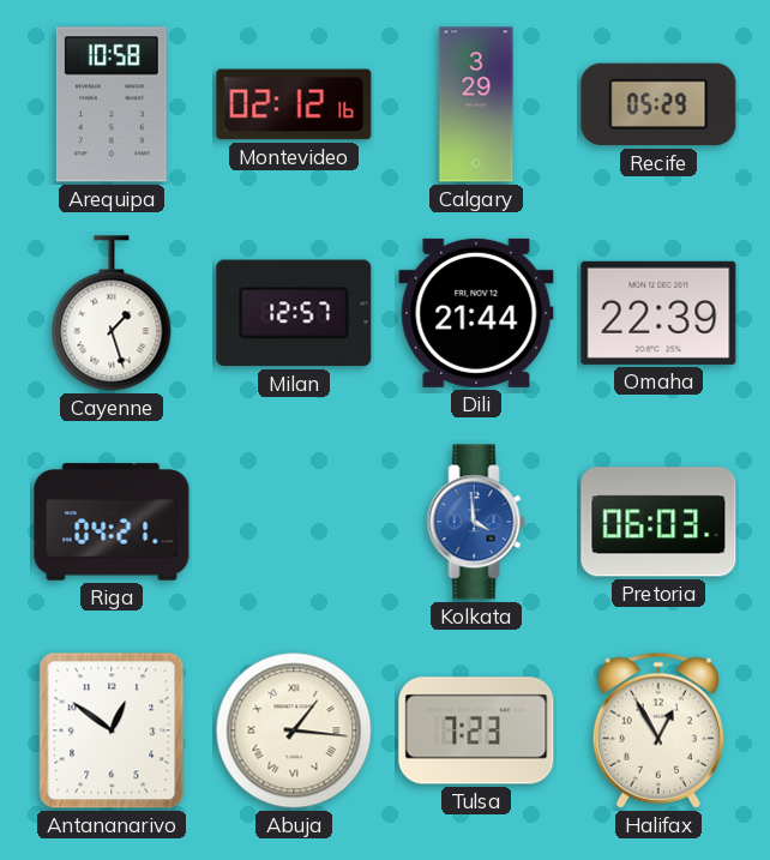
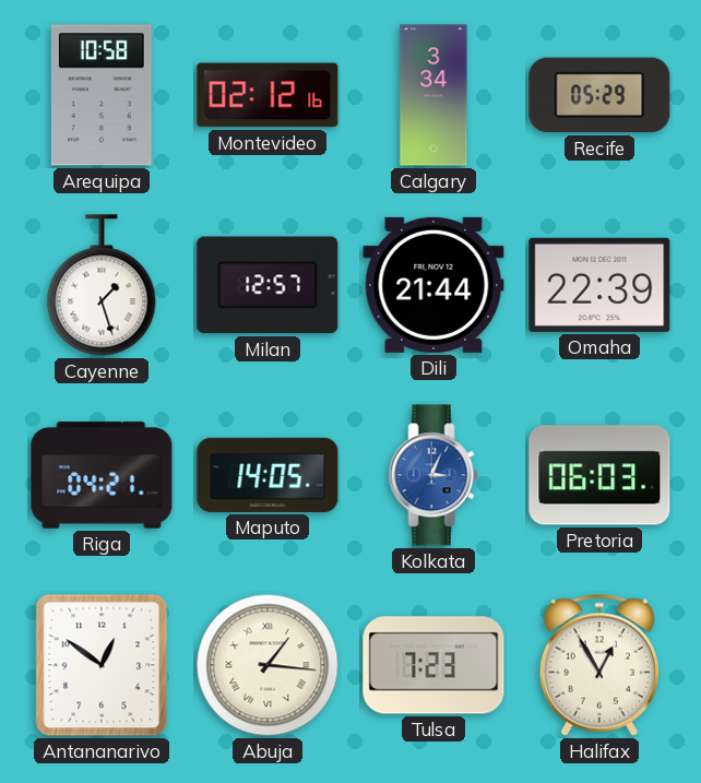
Calgary: 3:29 -> 3:34 (433, 95)
Maputo: none -> 14:05 (268, 475)
Kolkata: 3:59 -> 3:04 (433, 475)
